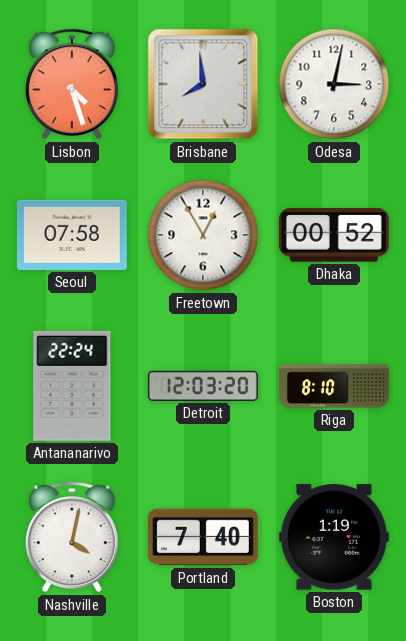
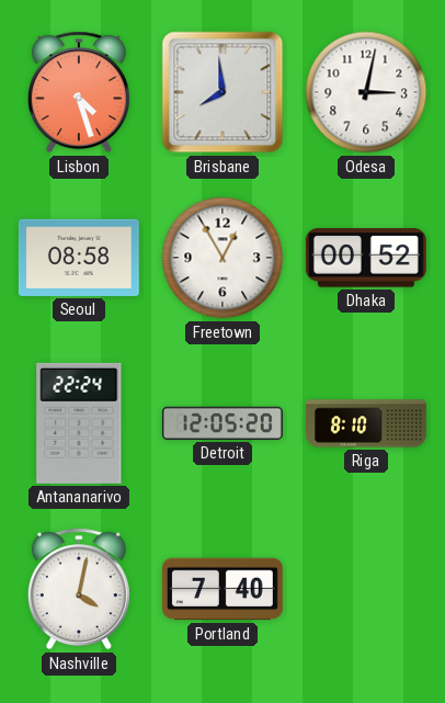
Seoul: 07:58 -> 08:58 (79, 258)
Detroit: 12:03 -> 12:05 (222, 423)
Boston: 1:19 -> none (334, 537)
